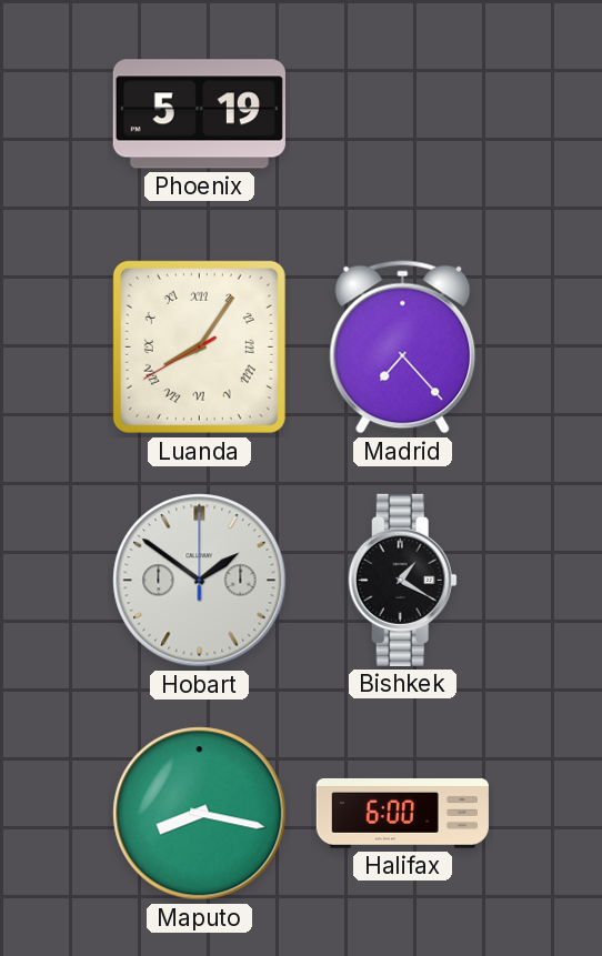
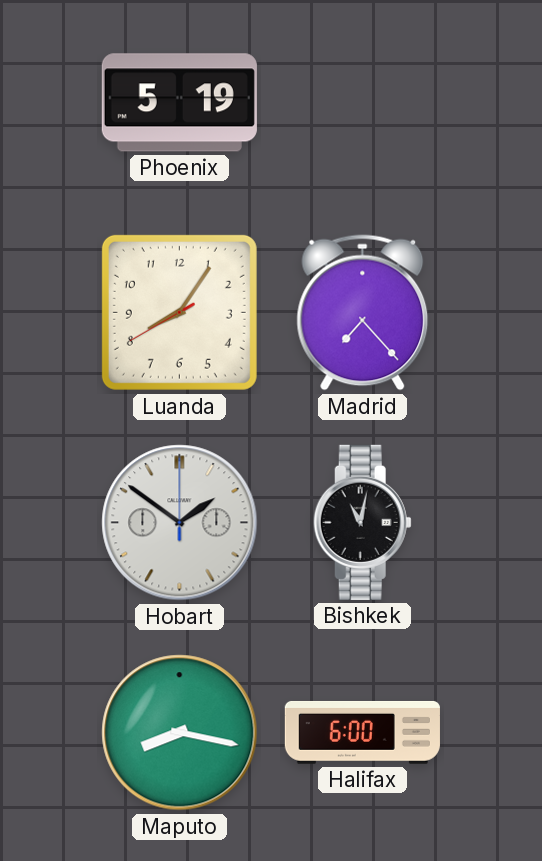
Luanda numerals: Roman -> Arabic (179, 312)
Bishkek: 1:20 -> 11:02 (362, 522)
